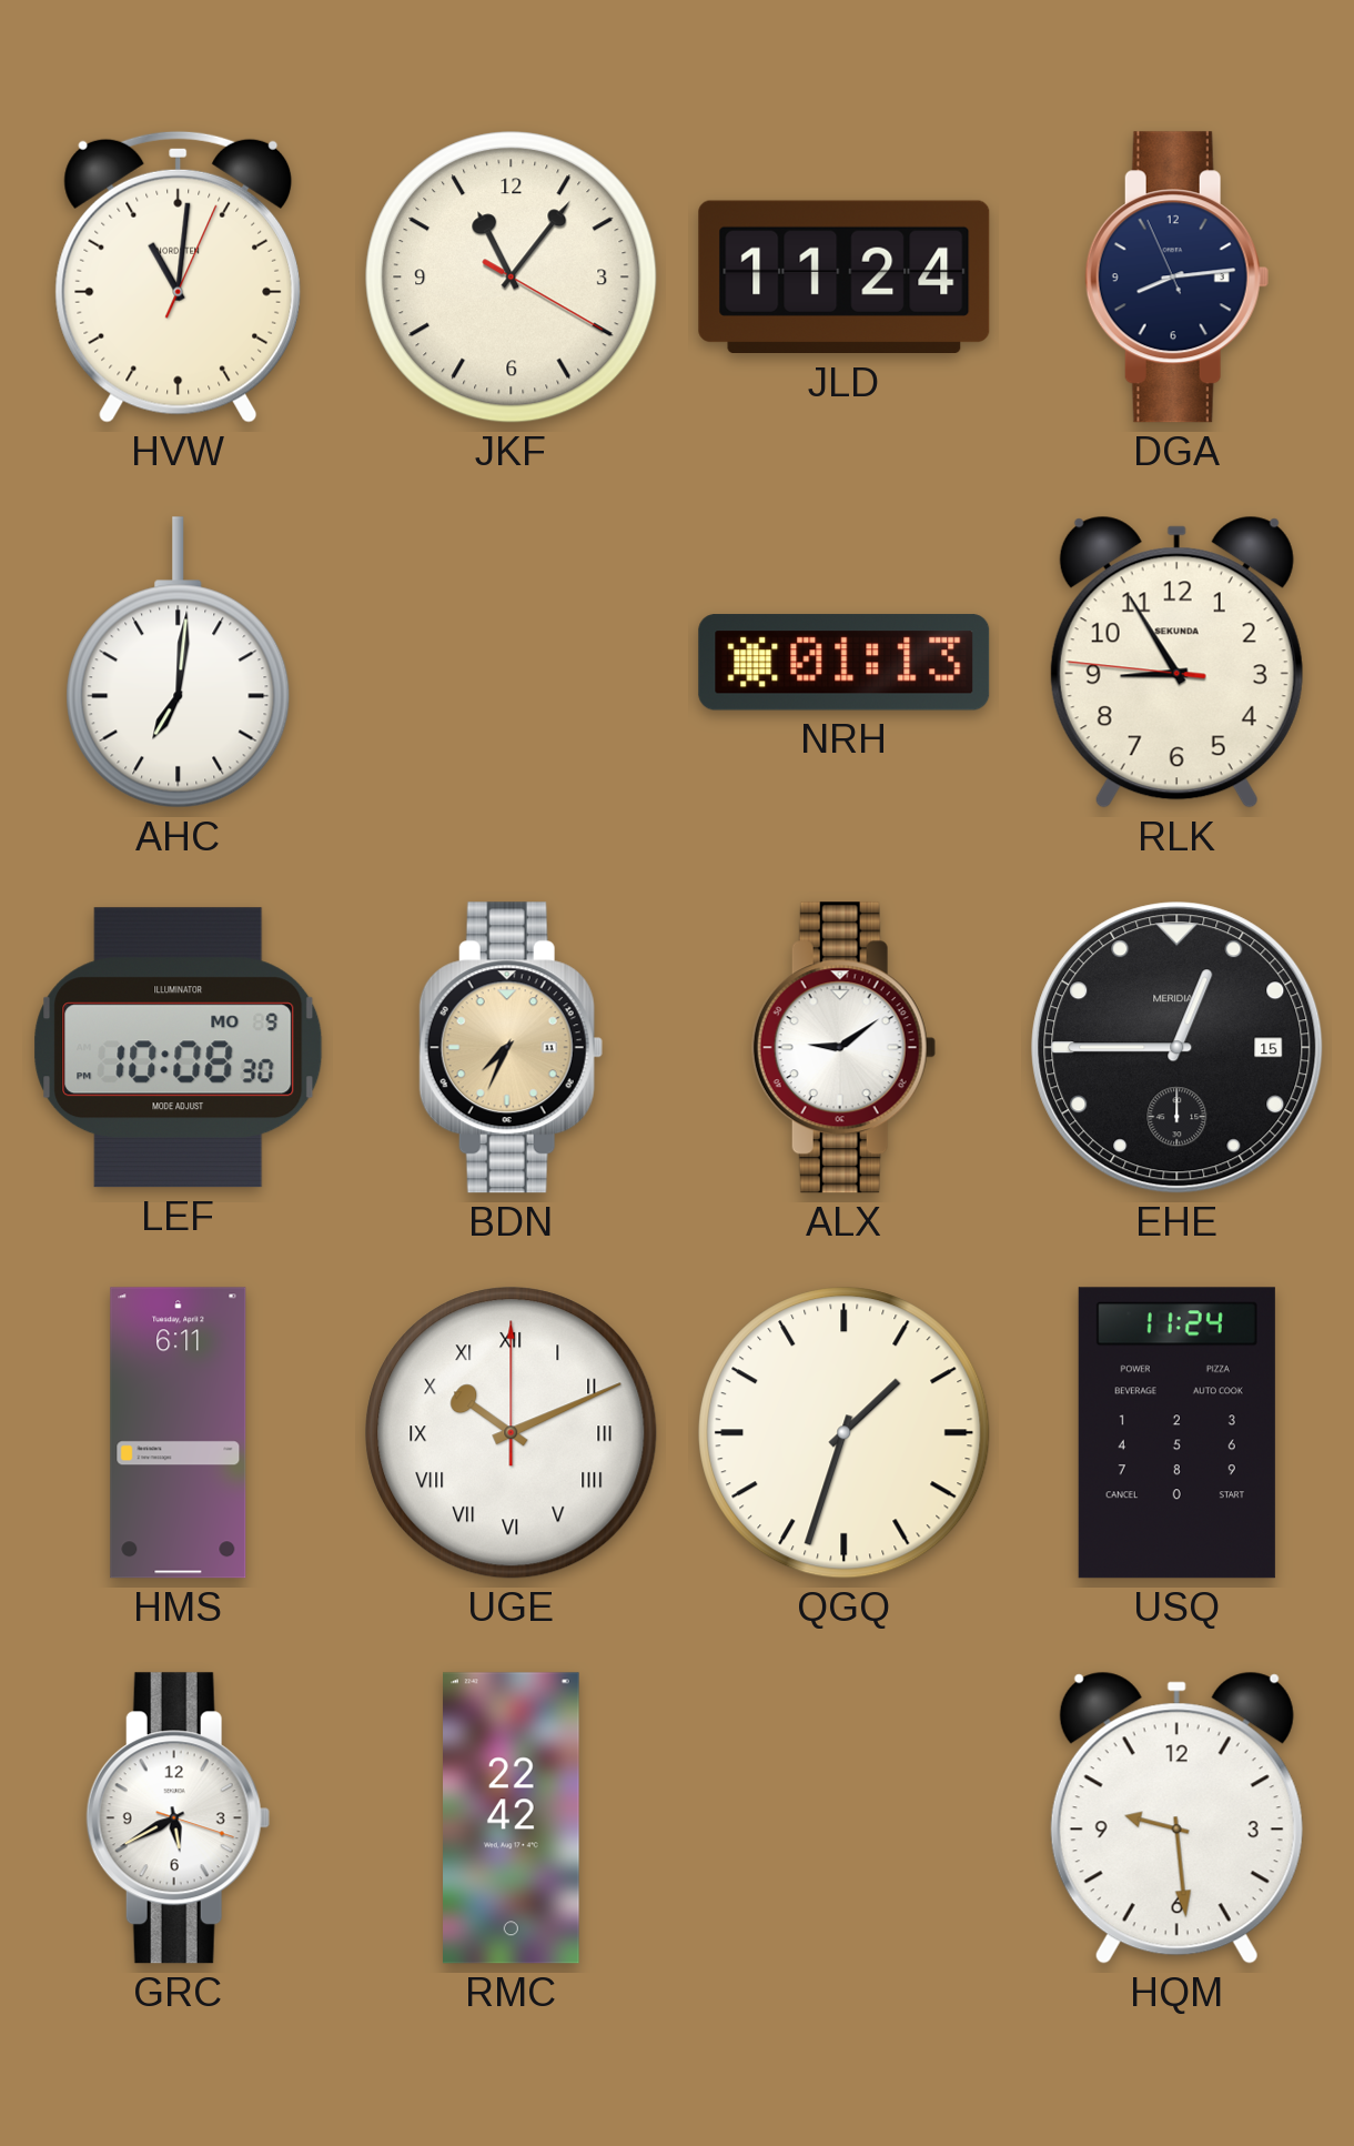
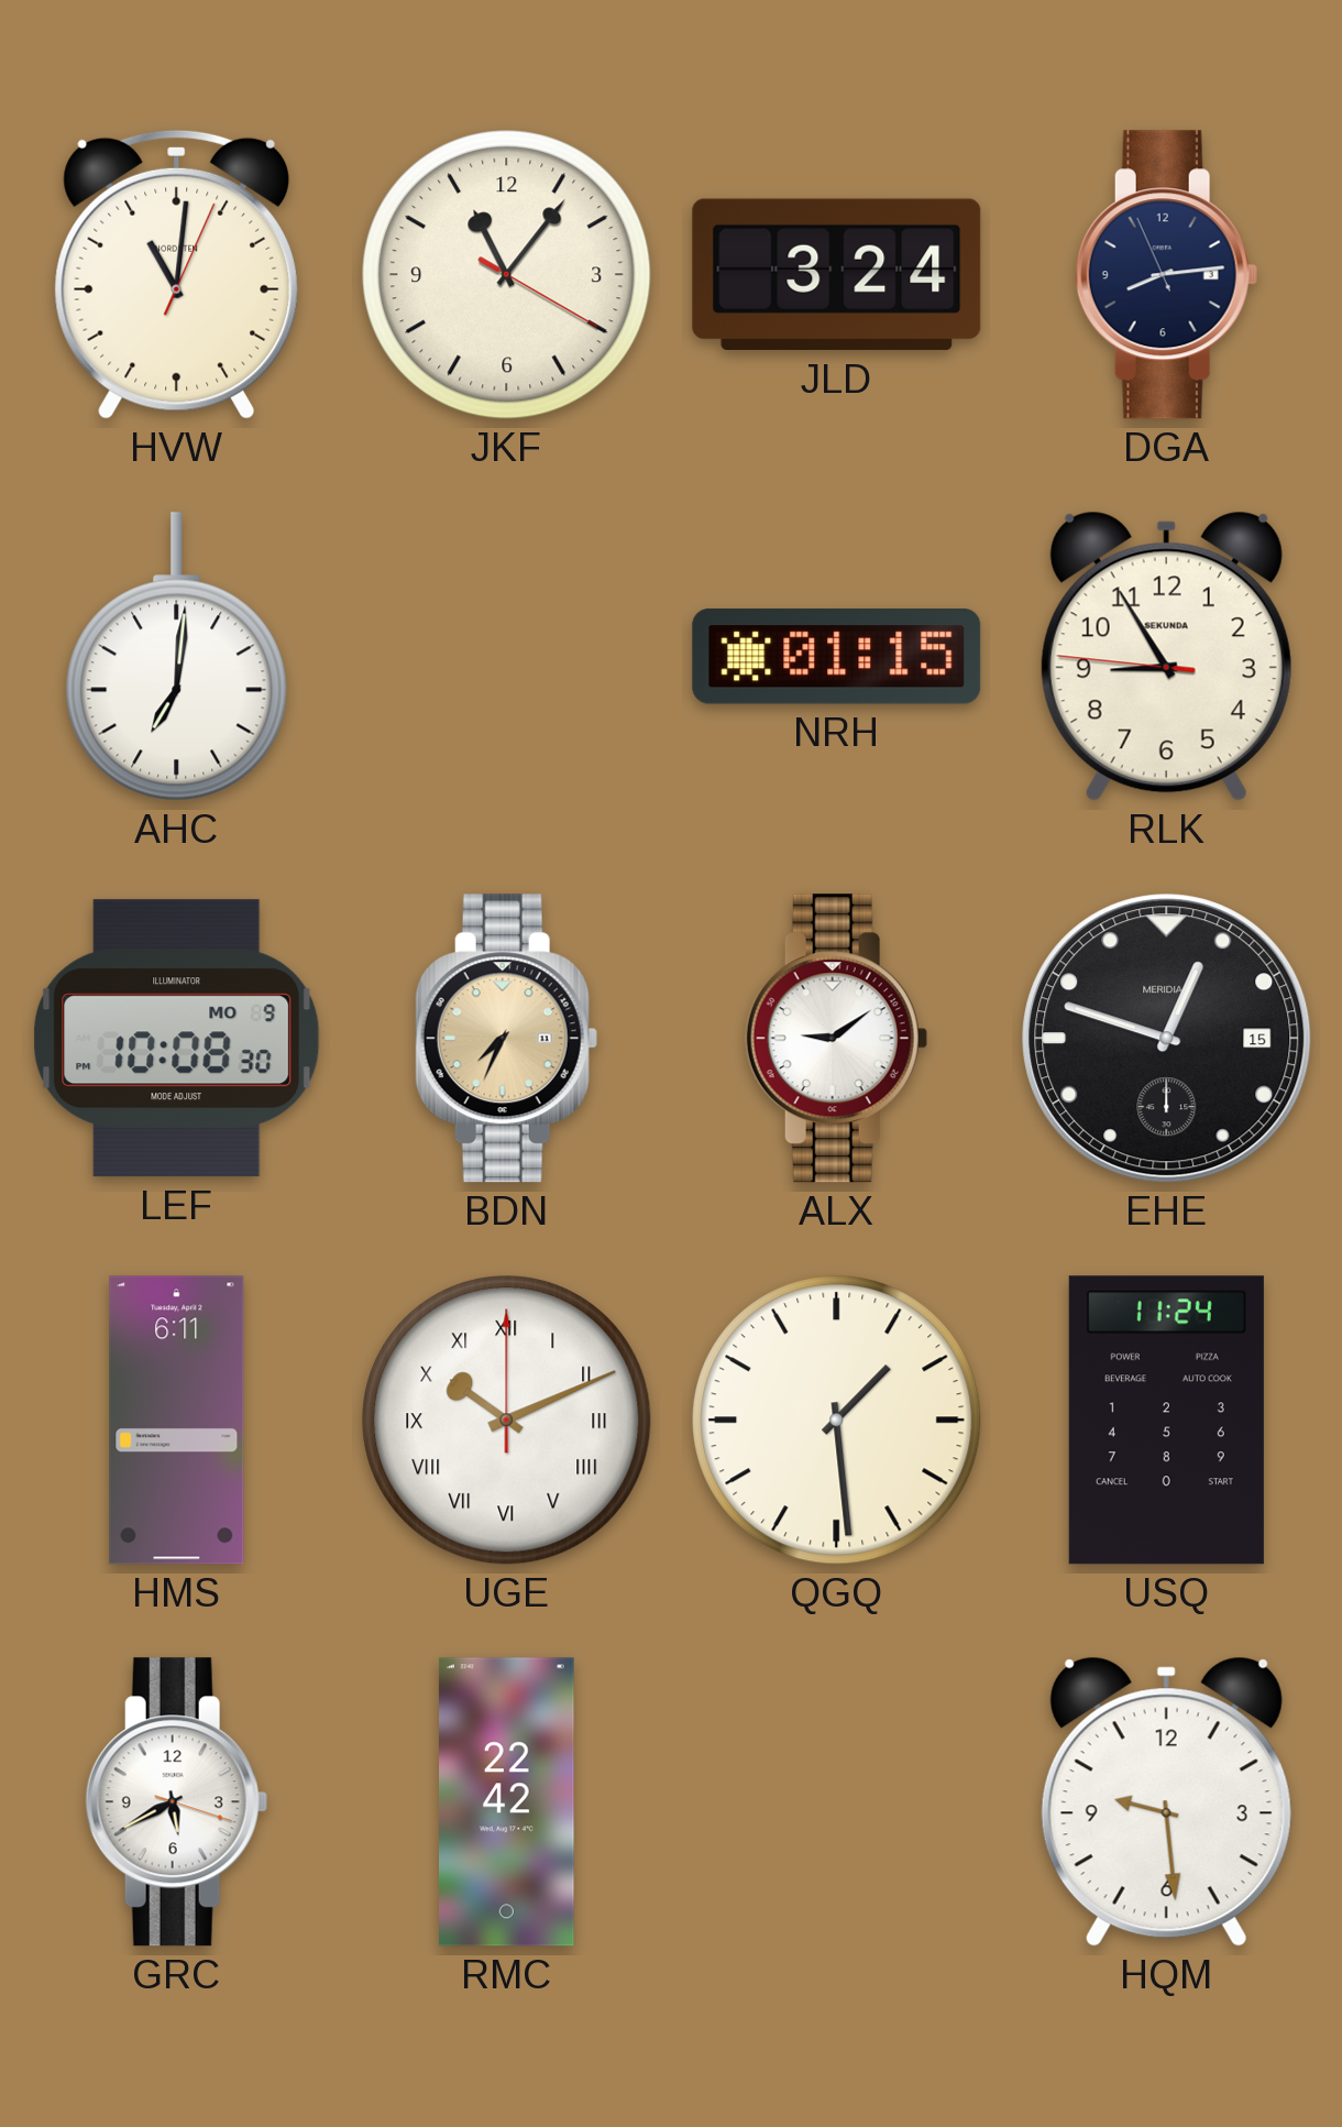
JLD: 11:24 -> 3:24 (837, 275)
NRH: 01:13 -> 01:15 (837, 657)
EHE: 12:45 -> 12:48 (1167, 1039)
QGQ: 1:33 -> 1:29 (837, 1421)
